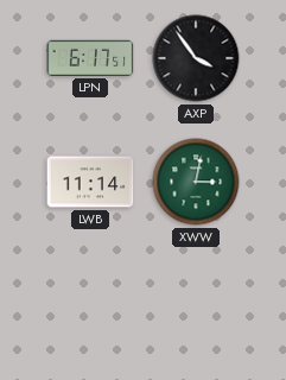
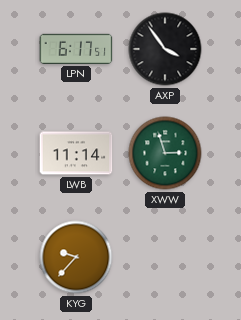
XWW: 3:02 -> 2:57 (165, 153)
KYG: none -> 9:37 (76, 257)
